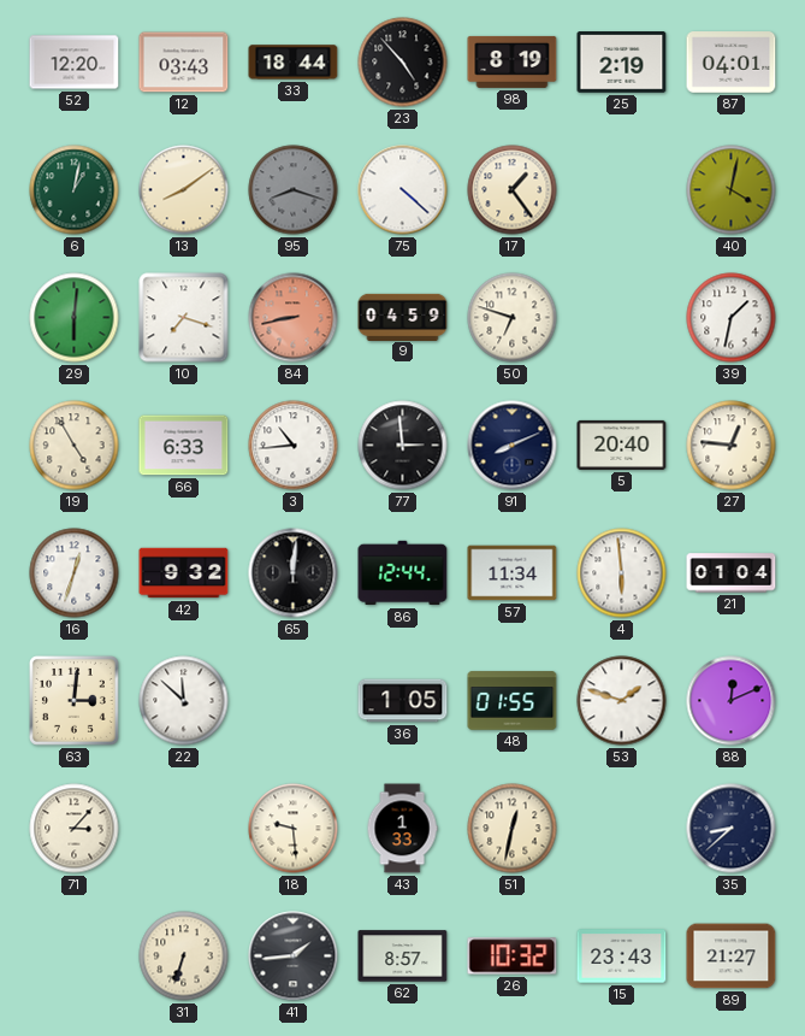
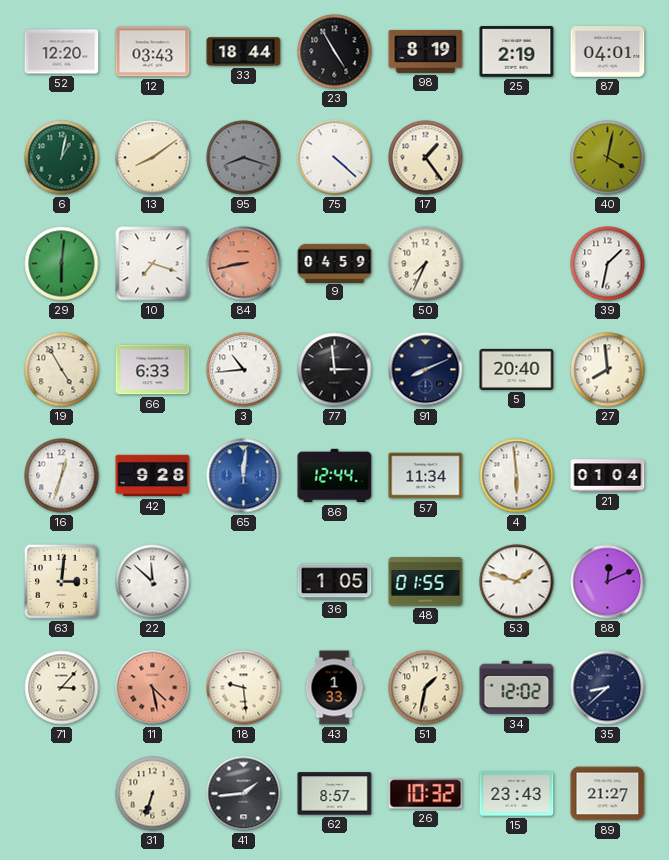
23: 4:53 -> 4:55 (335, 52)
50: 6:48 -> 7:34 (426, 264)
27: 12:46 -> 7:59 (608, 370)
42: 9:32 -> 9:28 (153, 476)
65 dial: black -> blue (244, 476)
11: none -> 4:28 (153, 688)
51: 12:32 -> 1:32 (426, 688)
34: none -> 12:02 (517, 688)
